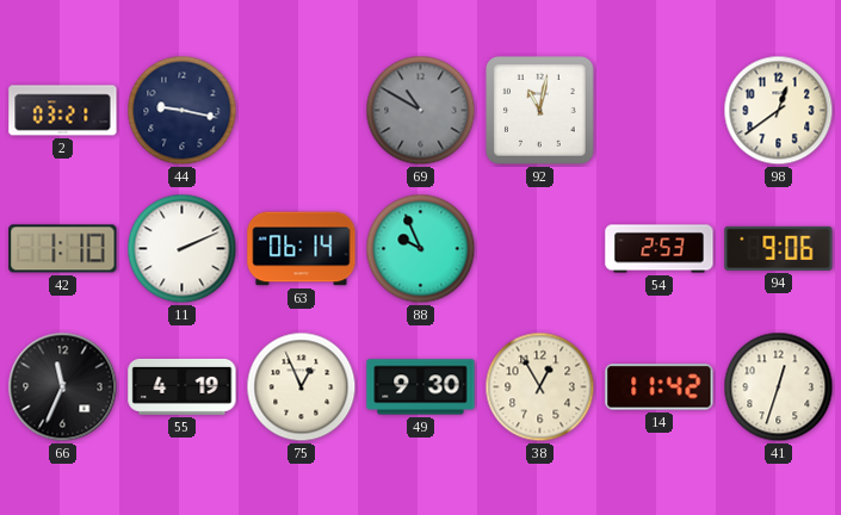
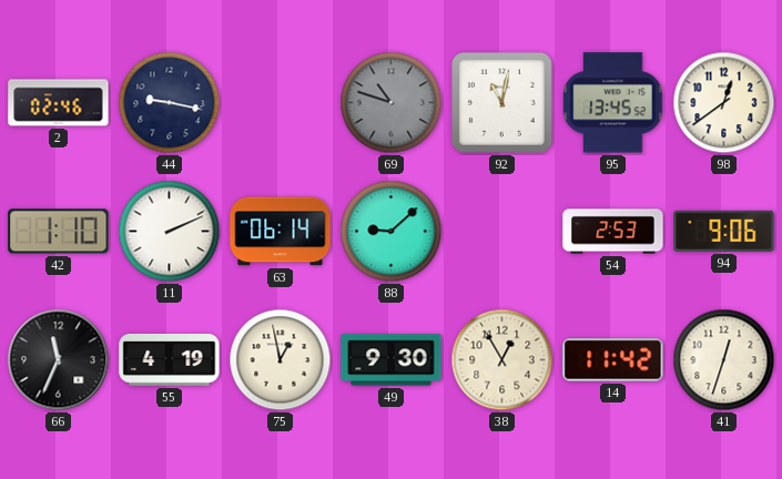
2: 03:21 -> 02:46 (59, 103)
69: 10:50 -> 10:48 (392, 103)
95: none -> 13:45 (613, 103)
88: 9:56 -> 9:08 (392, 232)
75: 12:56 -> 12:58 (281, 360)
